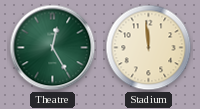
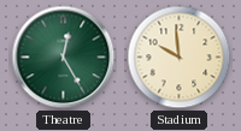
Stadium: 11:59 -> 9:59 (180, 58)
